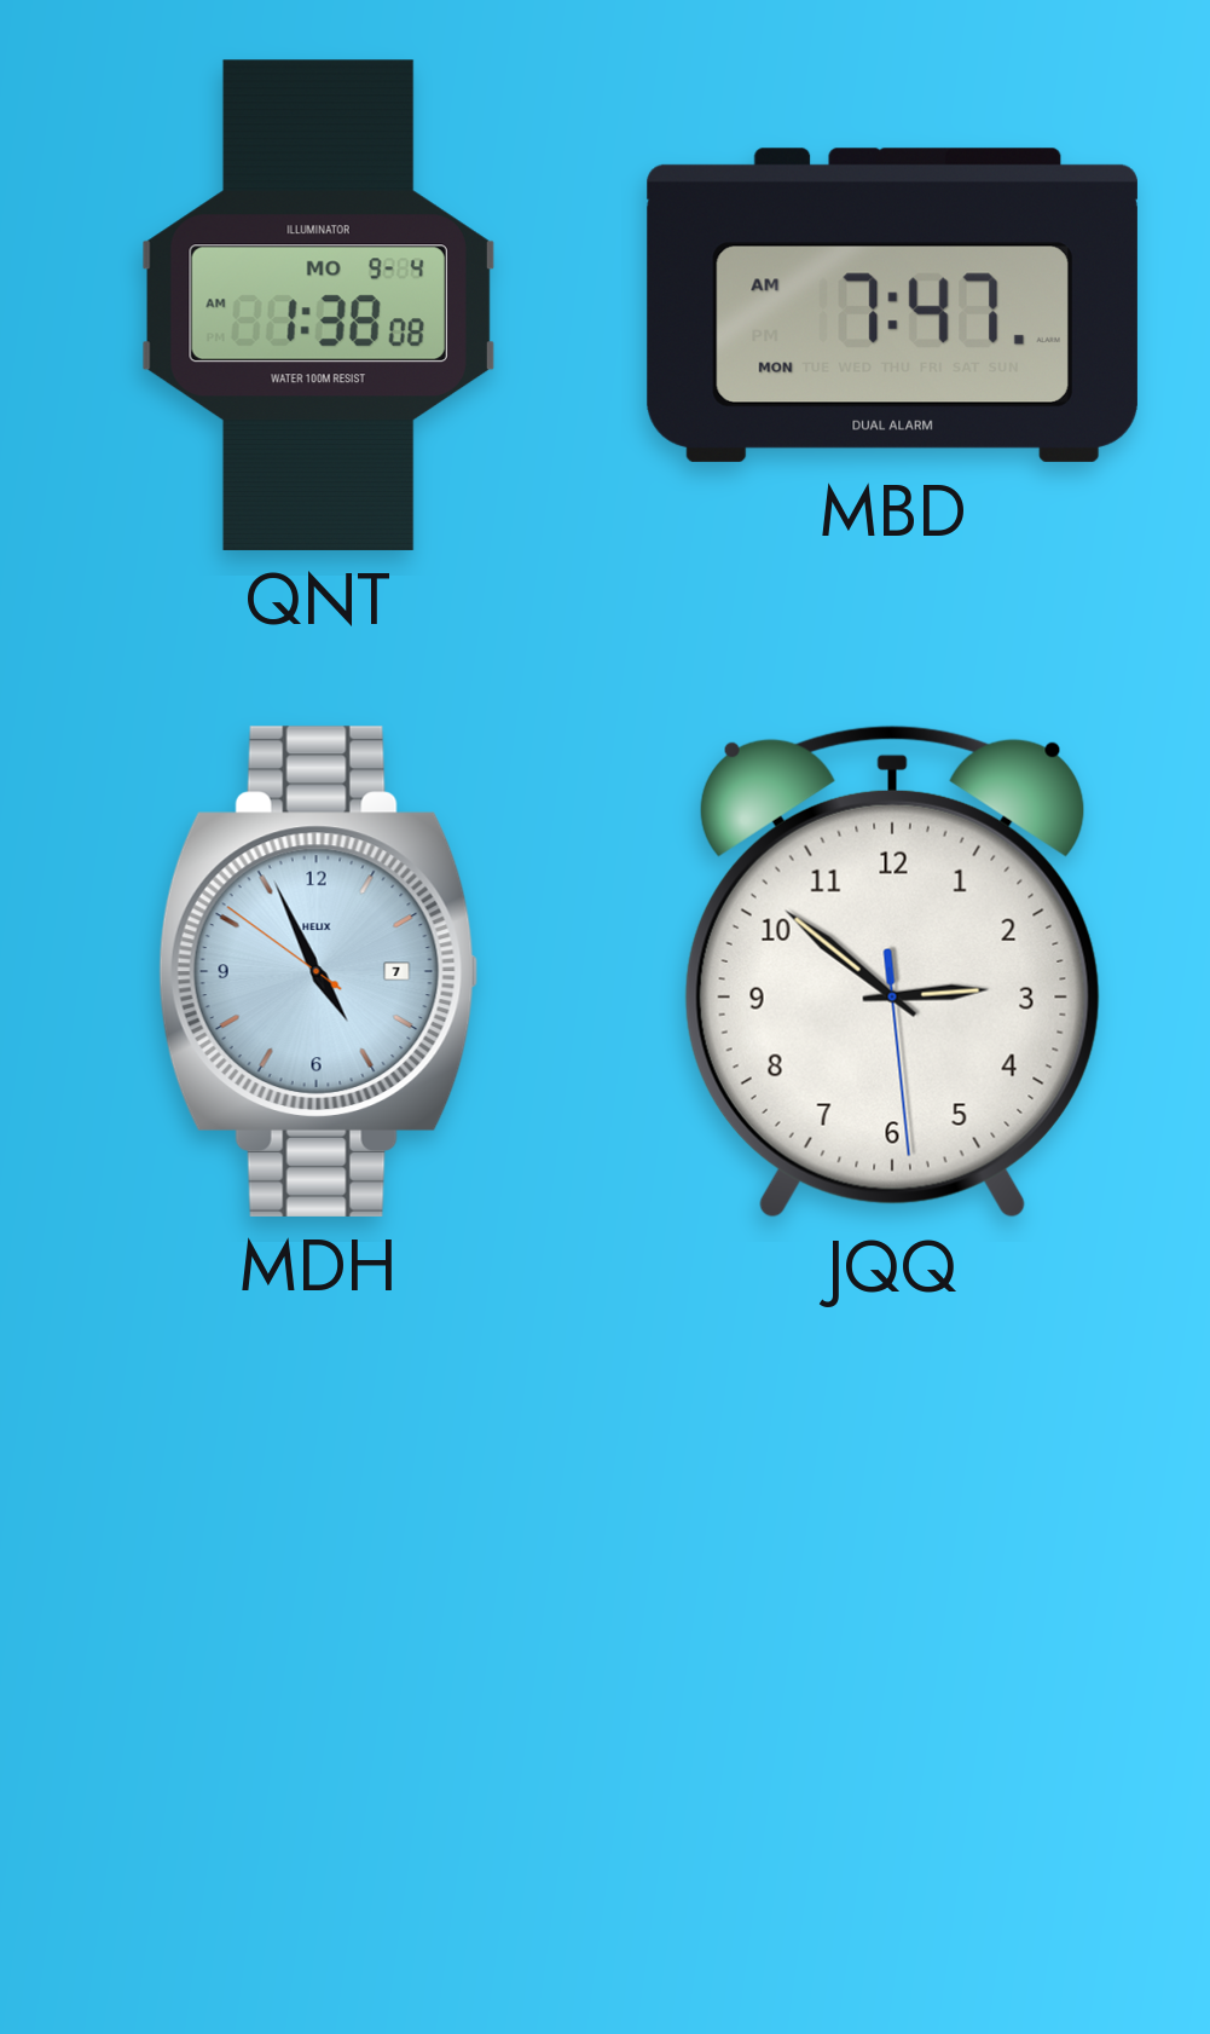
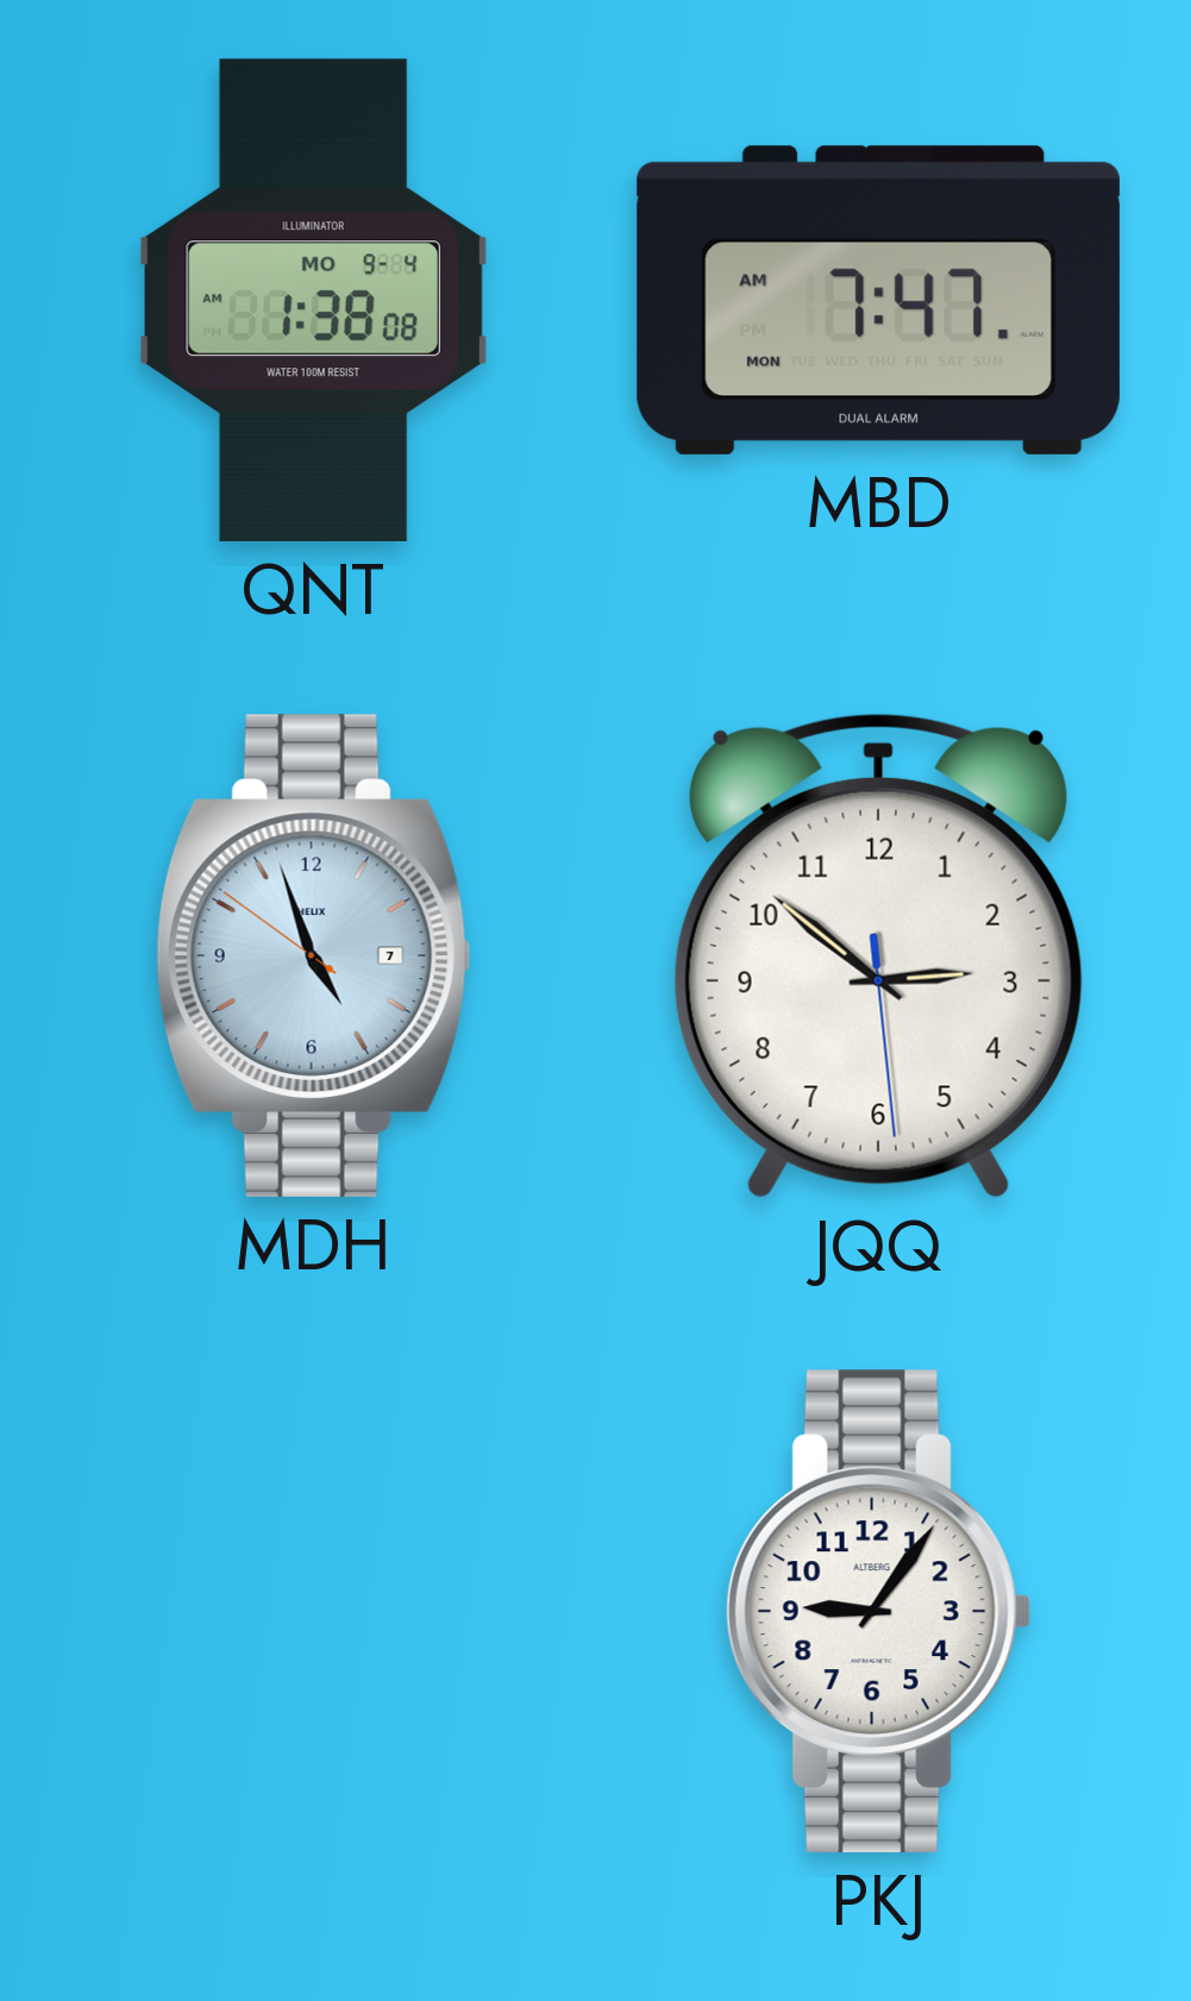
MDH: 4:55 -> 4:56 (313, 955)
PKJ: none -> 9:06 (878, 1611)
